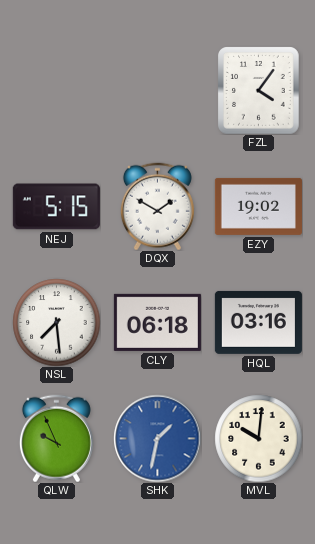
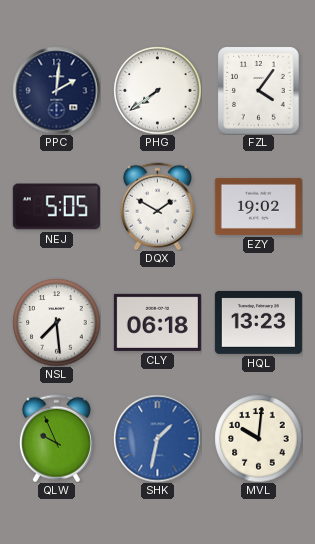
PPC: none -> 2:01 (56, 90)
PHG: none -> 7:39 (157, 90)
NEJ: 5:15 -> 5:05 (56, 207)
HQL: 03:16 -> 13:23 (258, 322)
